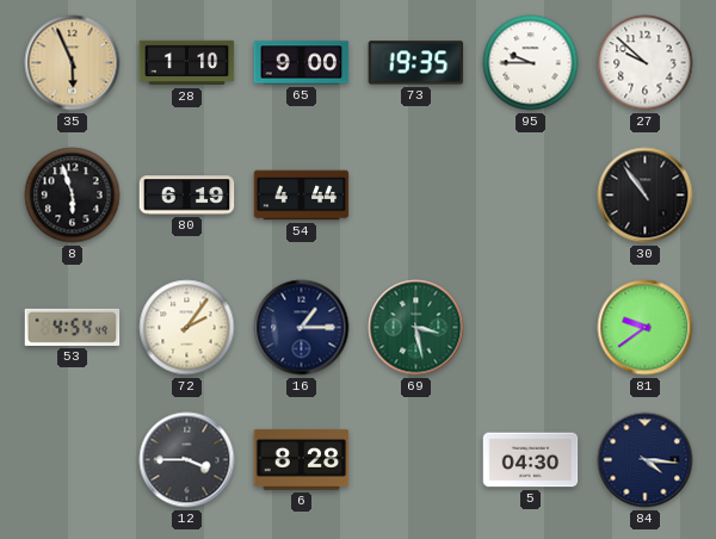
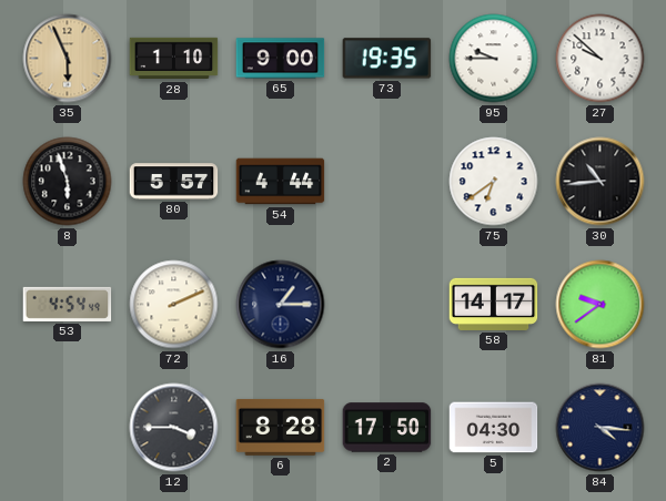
80: 6:19 -> 5:57 (174, 182)
75: none -> 6:39 (494, 182)
30: 10:54 -> 10:44 (601, 182)
72: 2:06 -> 2:11 (174, 305)
69: 3:28 -> none (416, 328)
58: none -> 14:17 (494, 304)
2: none -> 17:50 (387, 428)
